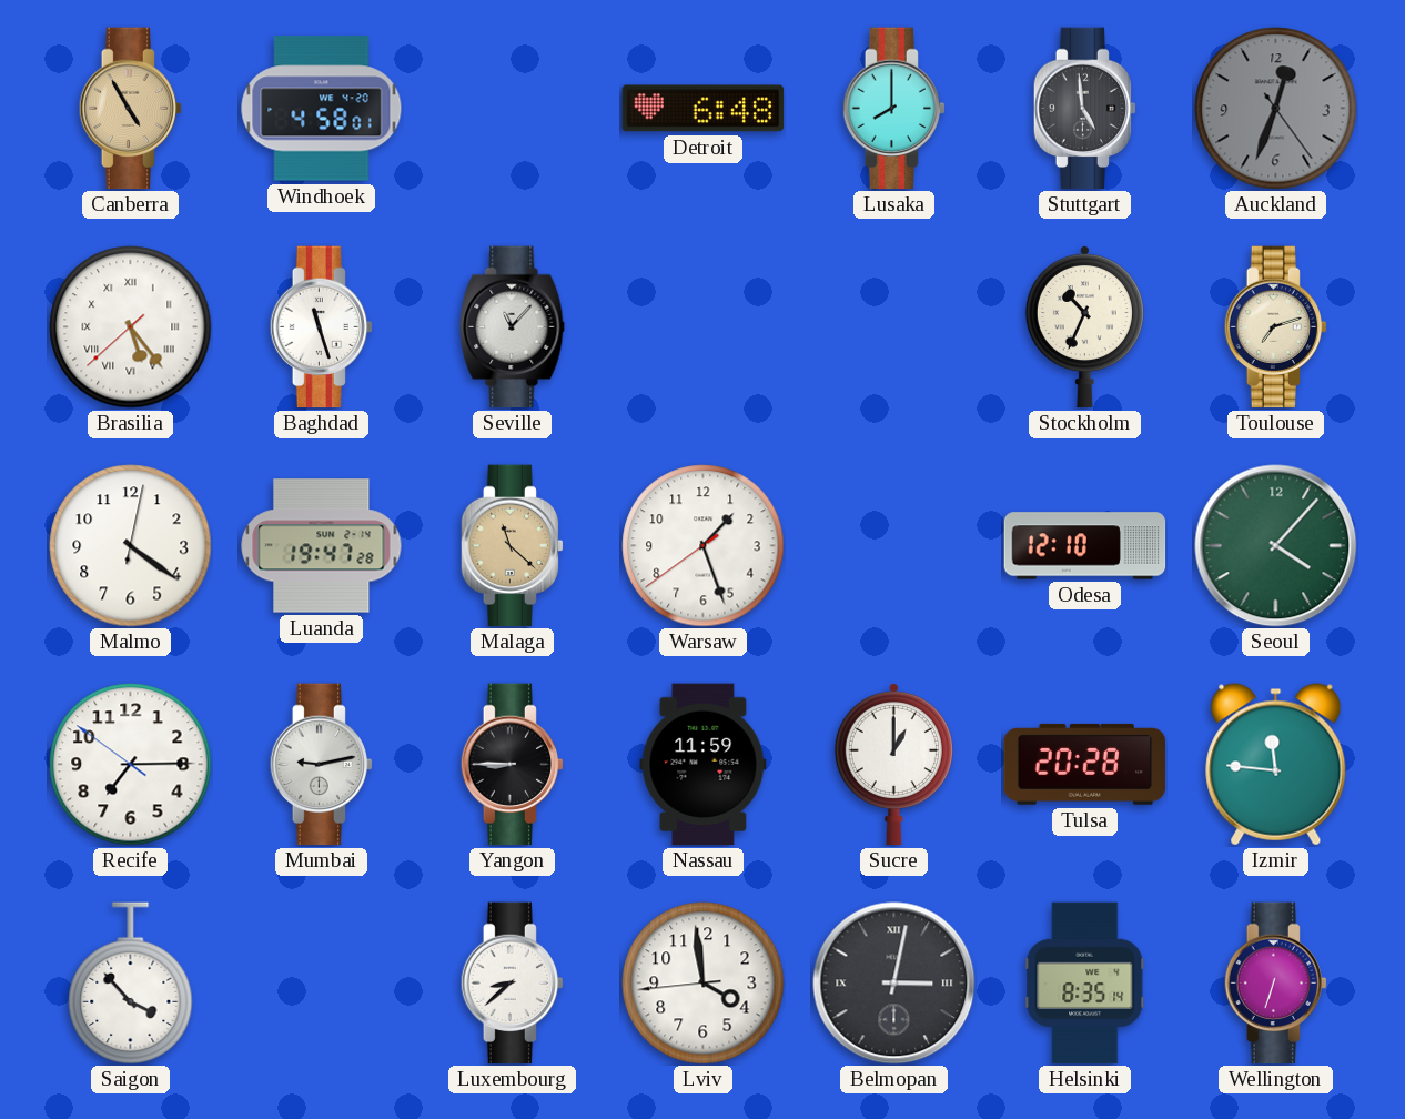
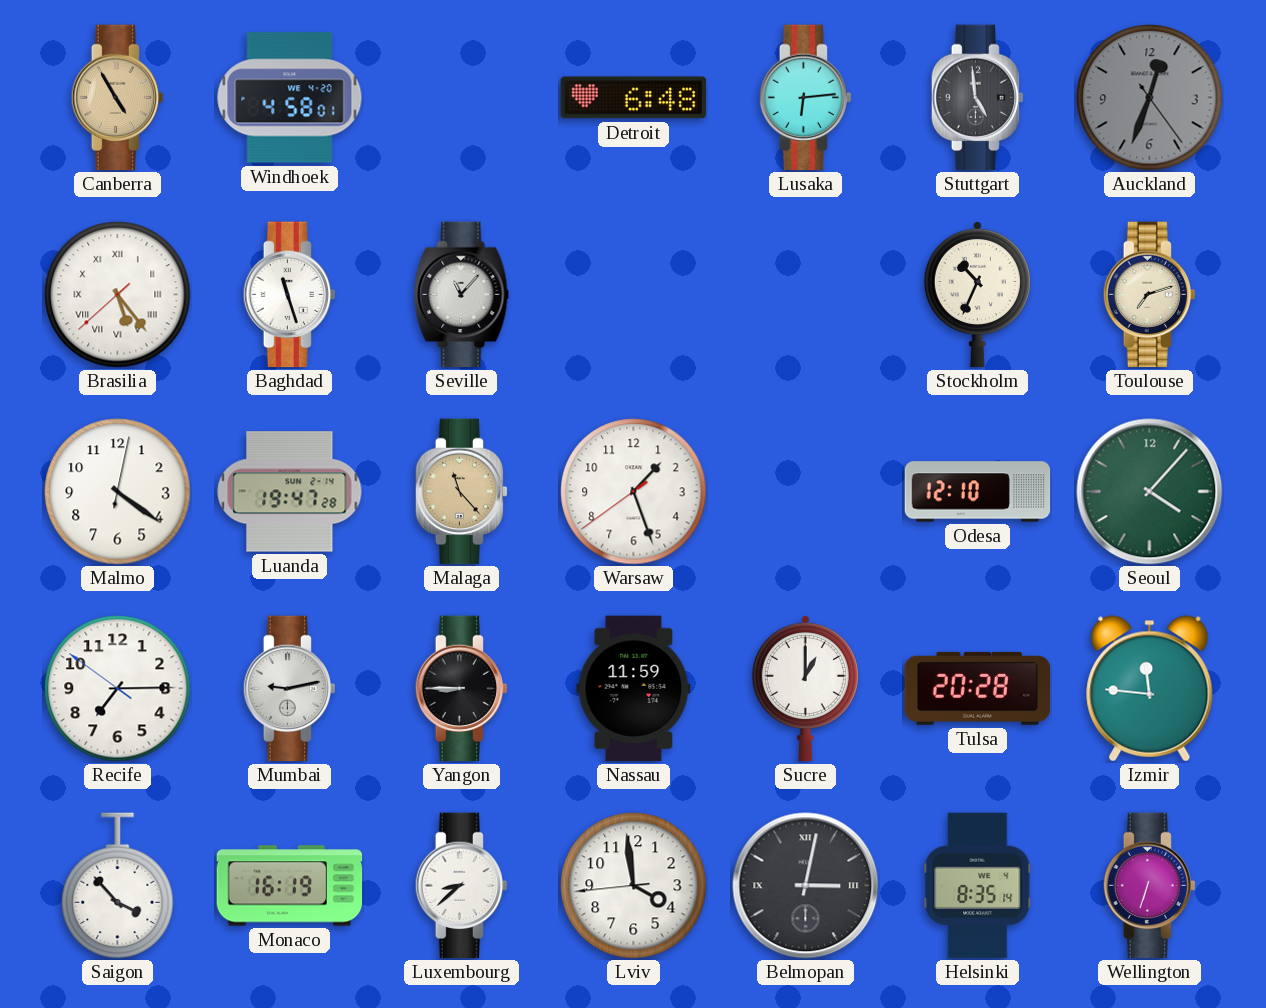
Lusaka: 8:00 -> 6:14 (805, 98)
Malaga: 11:22 -> 11:23 (461, 492)
Monaco: none -> 16:19 (290, 886)
